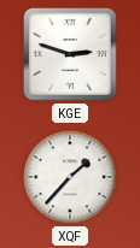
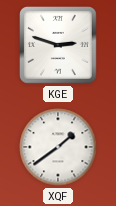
XQF: 1:37 -> 1:39 (58, 147)
